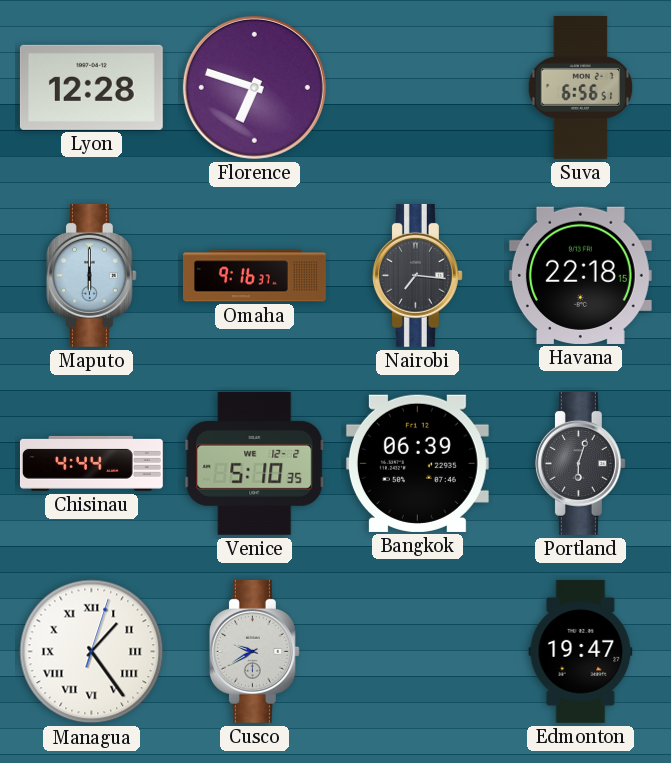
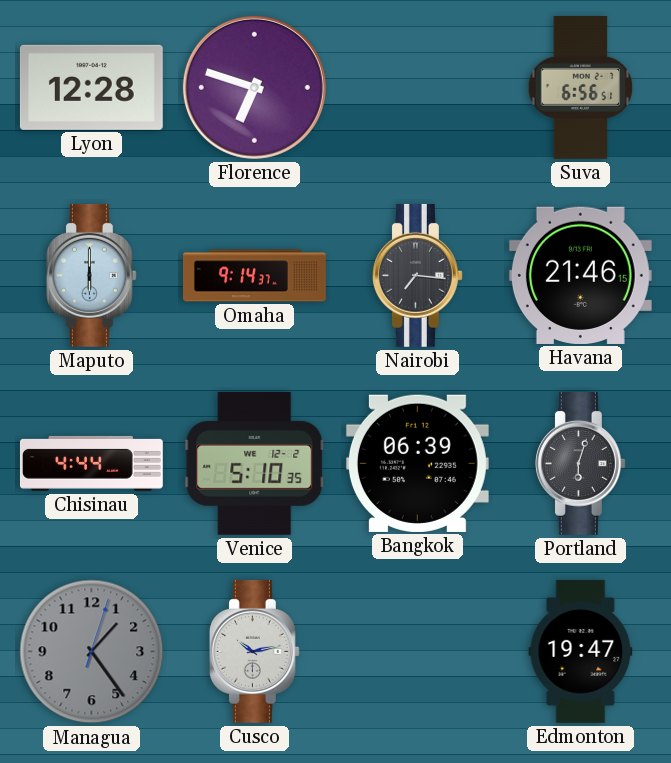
Omaha: 9:16 -> 9:14 (255, 276)
Havana: 22:18 -> 21:46 (580, 275)
Managua dial: white -> grey (92, 652)
Managua numerals: Roman -> Arabic (92, 652)
Cusco: 9:40 -> 10:13 (254, 651)
